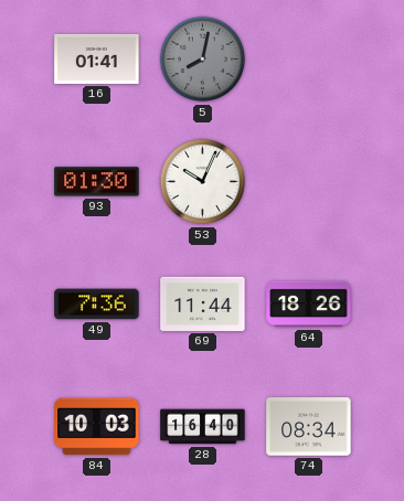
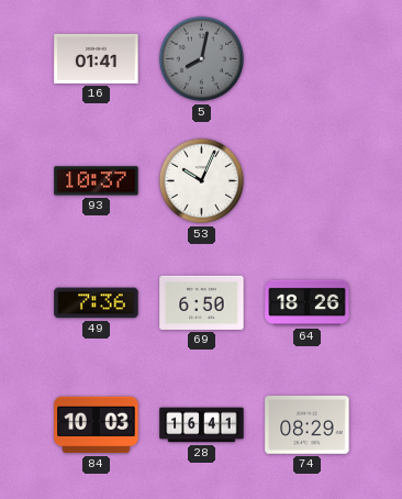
93: 01:30 -> 10:37 (97, 181)
69: 11:44 -> 6:50 (202, 302)
28: 16:40 -> 16:41 (202, 425)
74: 08:34 -> 08:29 (308, 425)
